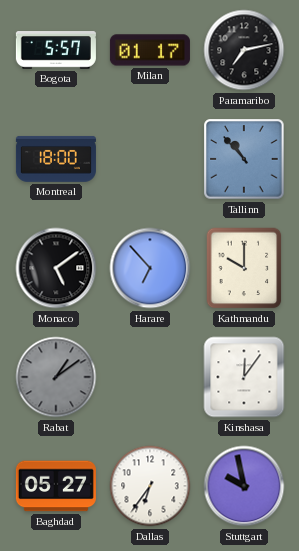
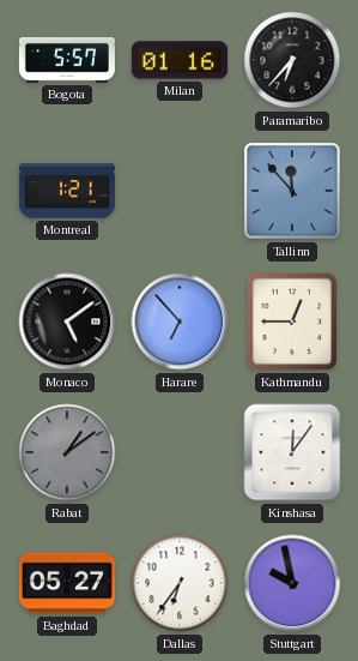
Milan: 01:17 -> 01:16 (180, 60)
Paramaribo: 7:13 -> 6:37 (292, 60)
Montreal: 18:00 -> 1:21 (67, 191)
Tallinn: 10:53 -> 11:53 (292, 191)
Kathmandu: 10:00 -> 12:45 (292, 322)
